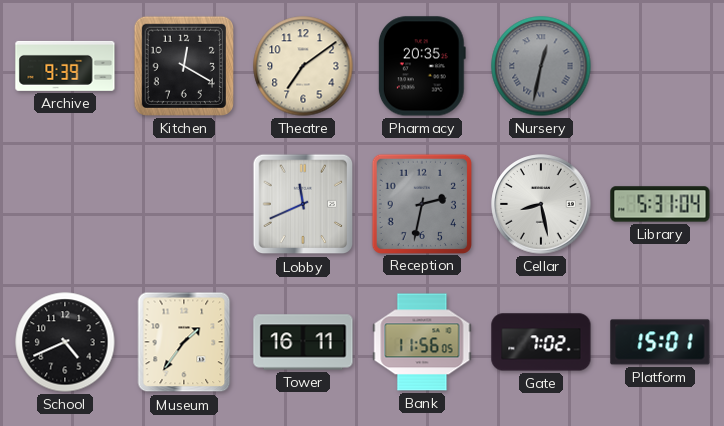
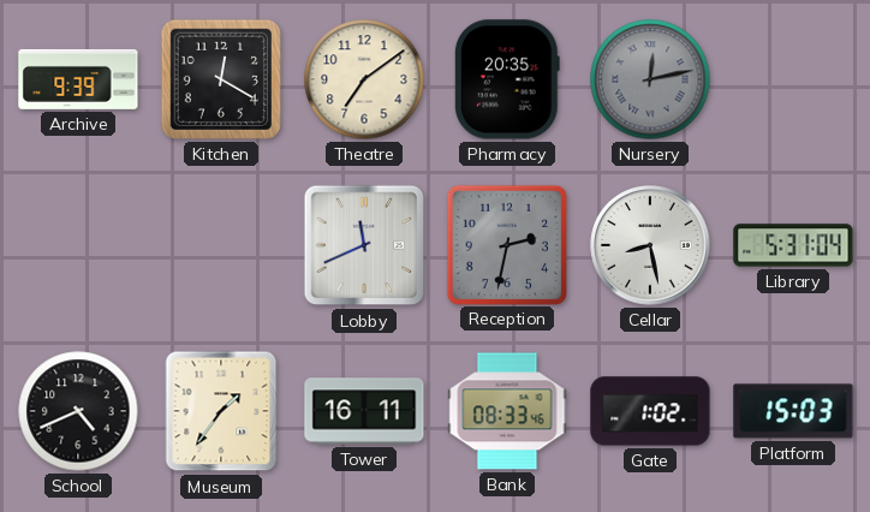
Nursery: 12:32 -> 12:13 (650, 79)
Bank: 11:56 -> 08:33 (507, 411)
Gate: 7:02 -> 1:02 (650, 411)
Platform: 15:01 -> 15:03 (793, 411)
